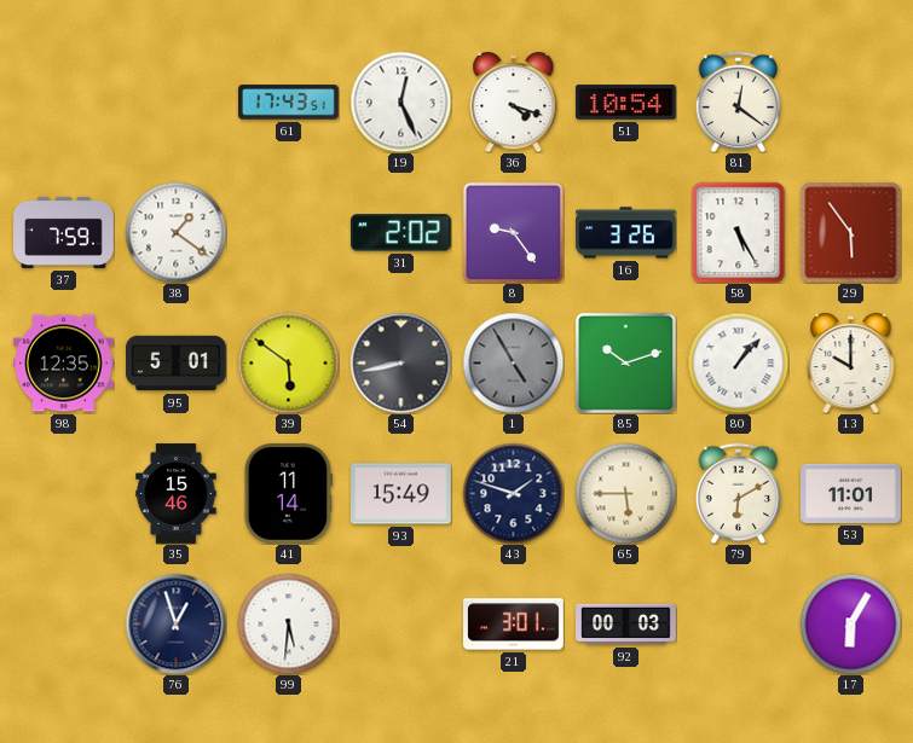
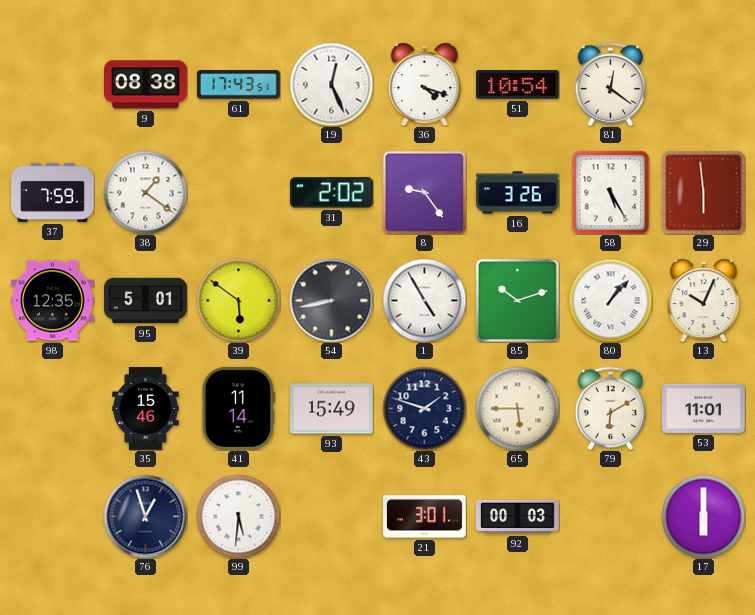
9: none -> 08:38 (146, 85)
29: 5:54 -> 5:59 (703, 192)
1 dial: grey -> white (424, 300)
13: 10:00 -> 10:04 (704, 300)
17: 6:05 -> 6:00 (703, 516)
